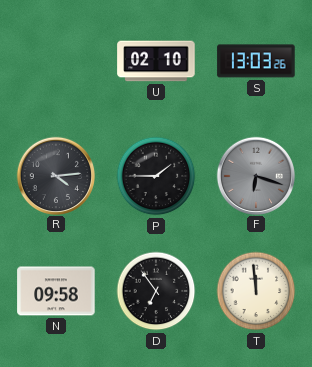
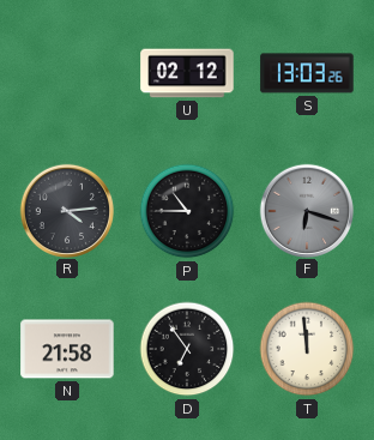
U: 02:10 -> 02:12 (187, 73)
P: 1:45 -> 10:45 (187, 211)
N: 09:58 -> 21:58 (67, 349)
